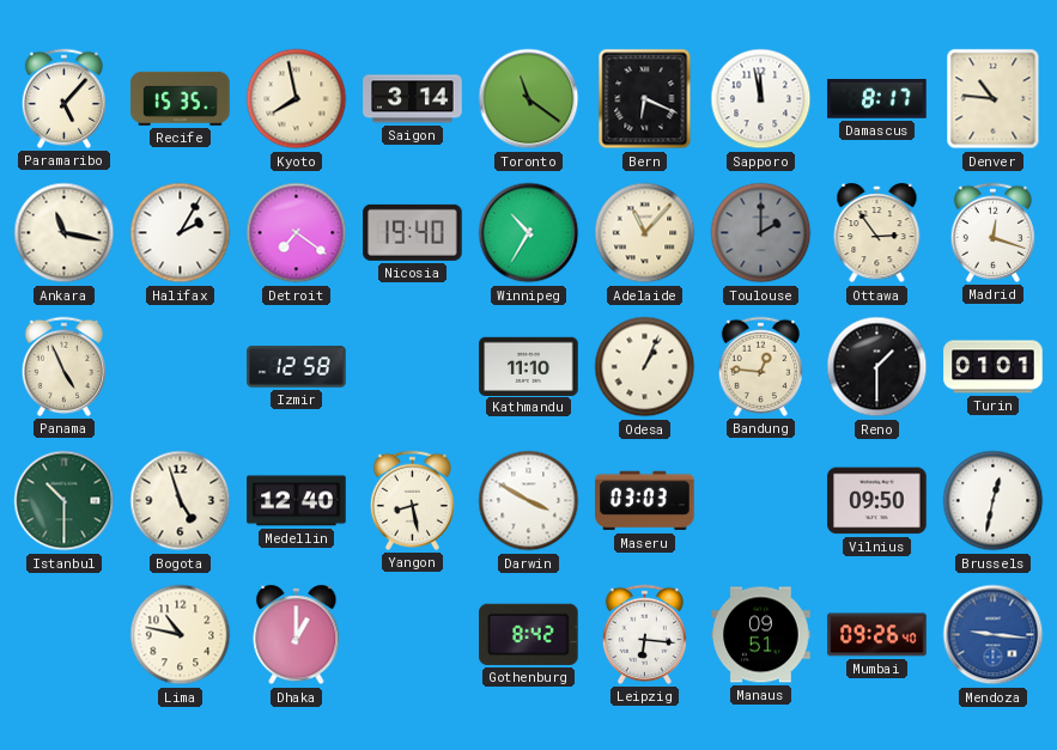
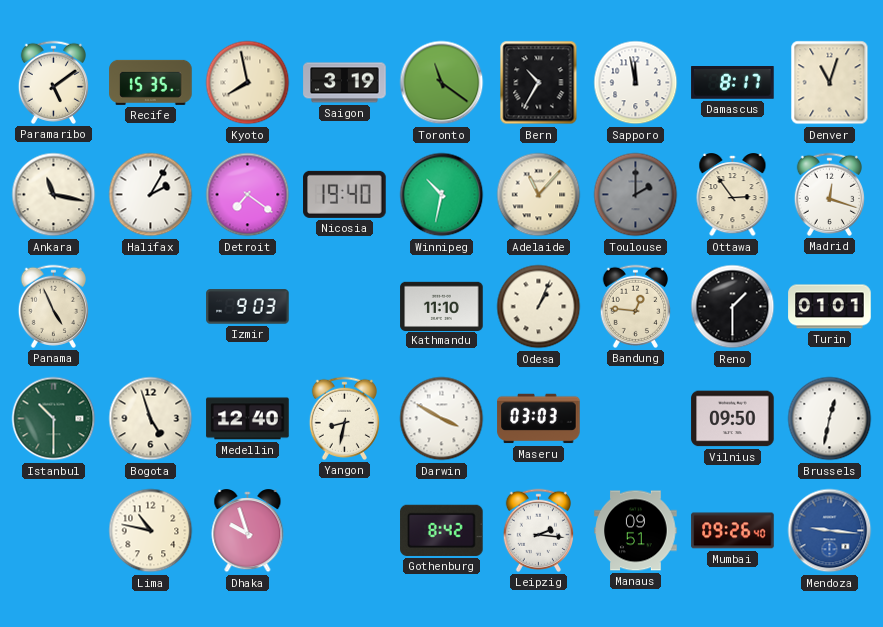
Paramaribo: 5:07 -> 5:09 (53, 82)
Saigon: 3:14 -> 3:19 (345, 83)
Bern: 6:19 -> 10:35 (539, 83)
Denver: 10:46 -> 11:03 (830, 83)
Winnipeg: 10:35 -> 10:32 (442, 195)
Izmir: 12:58 -> 9:03 (248, 307)
Yangon: 8:28 -> 8:32 (344, 418)
Dhaka: 1:00 -> 9:57 (248, 531)
Leipzig: 6:16 -> 2:16 (538, 530)
